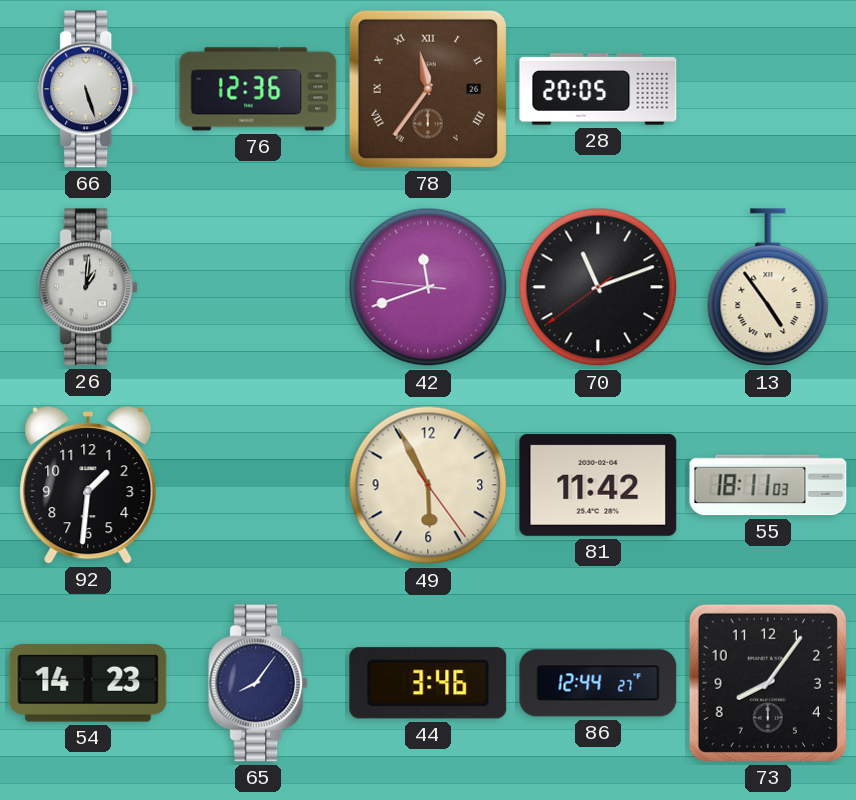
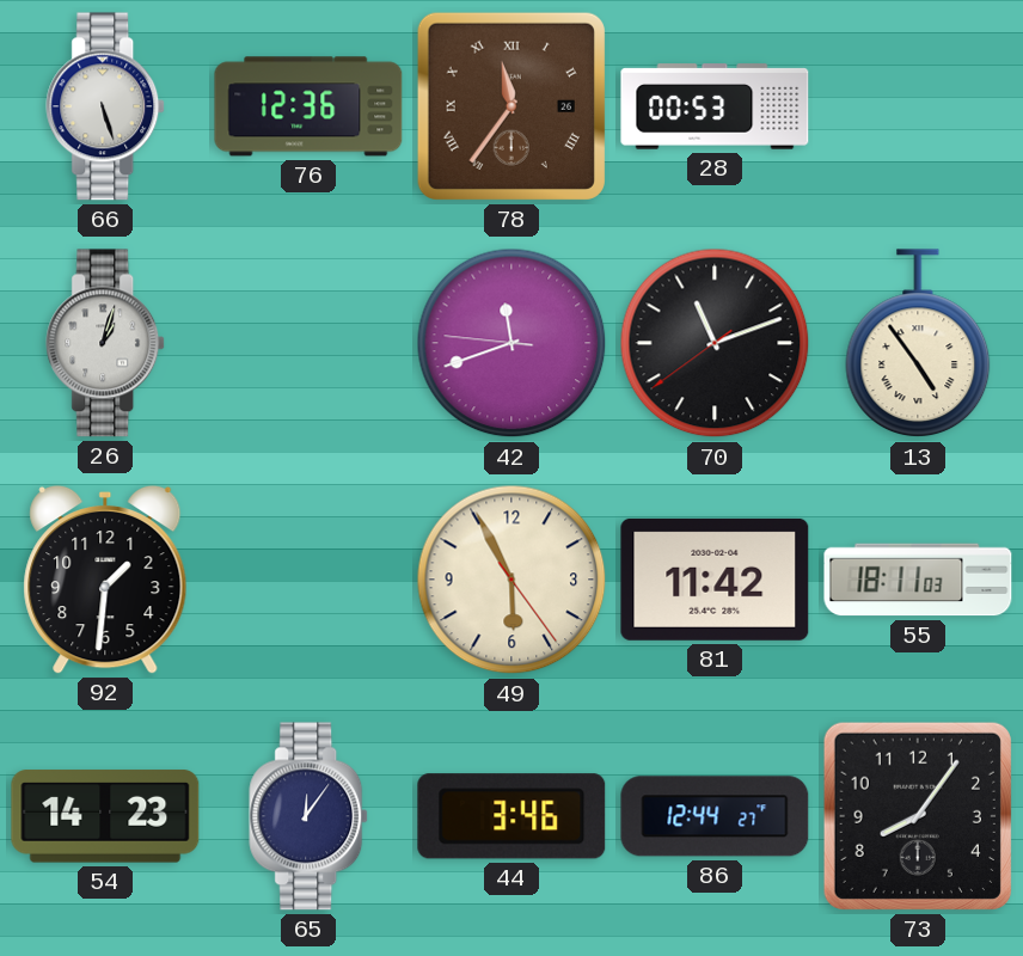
28: 20:05 -> 00:53 (715, 106)
26: 1:01 -> 1:03 (106, 343)
65: 8:06 -> 12:06 (310, 816)
